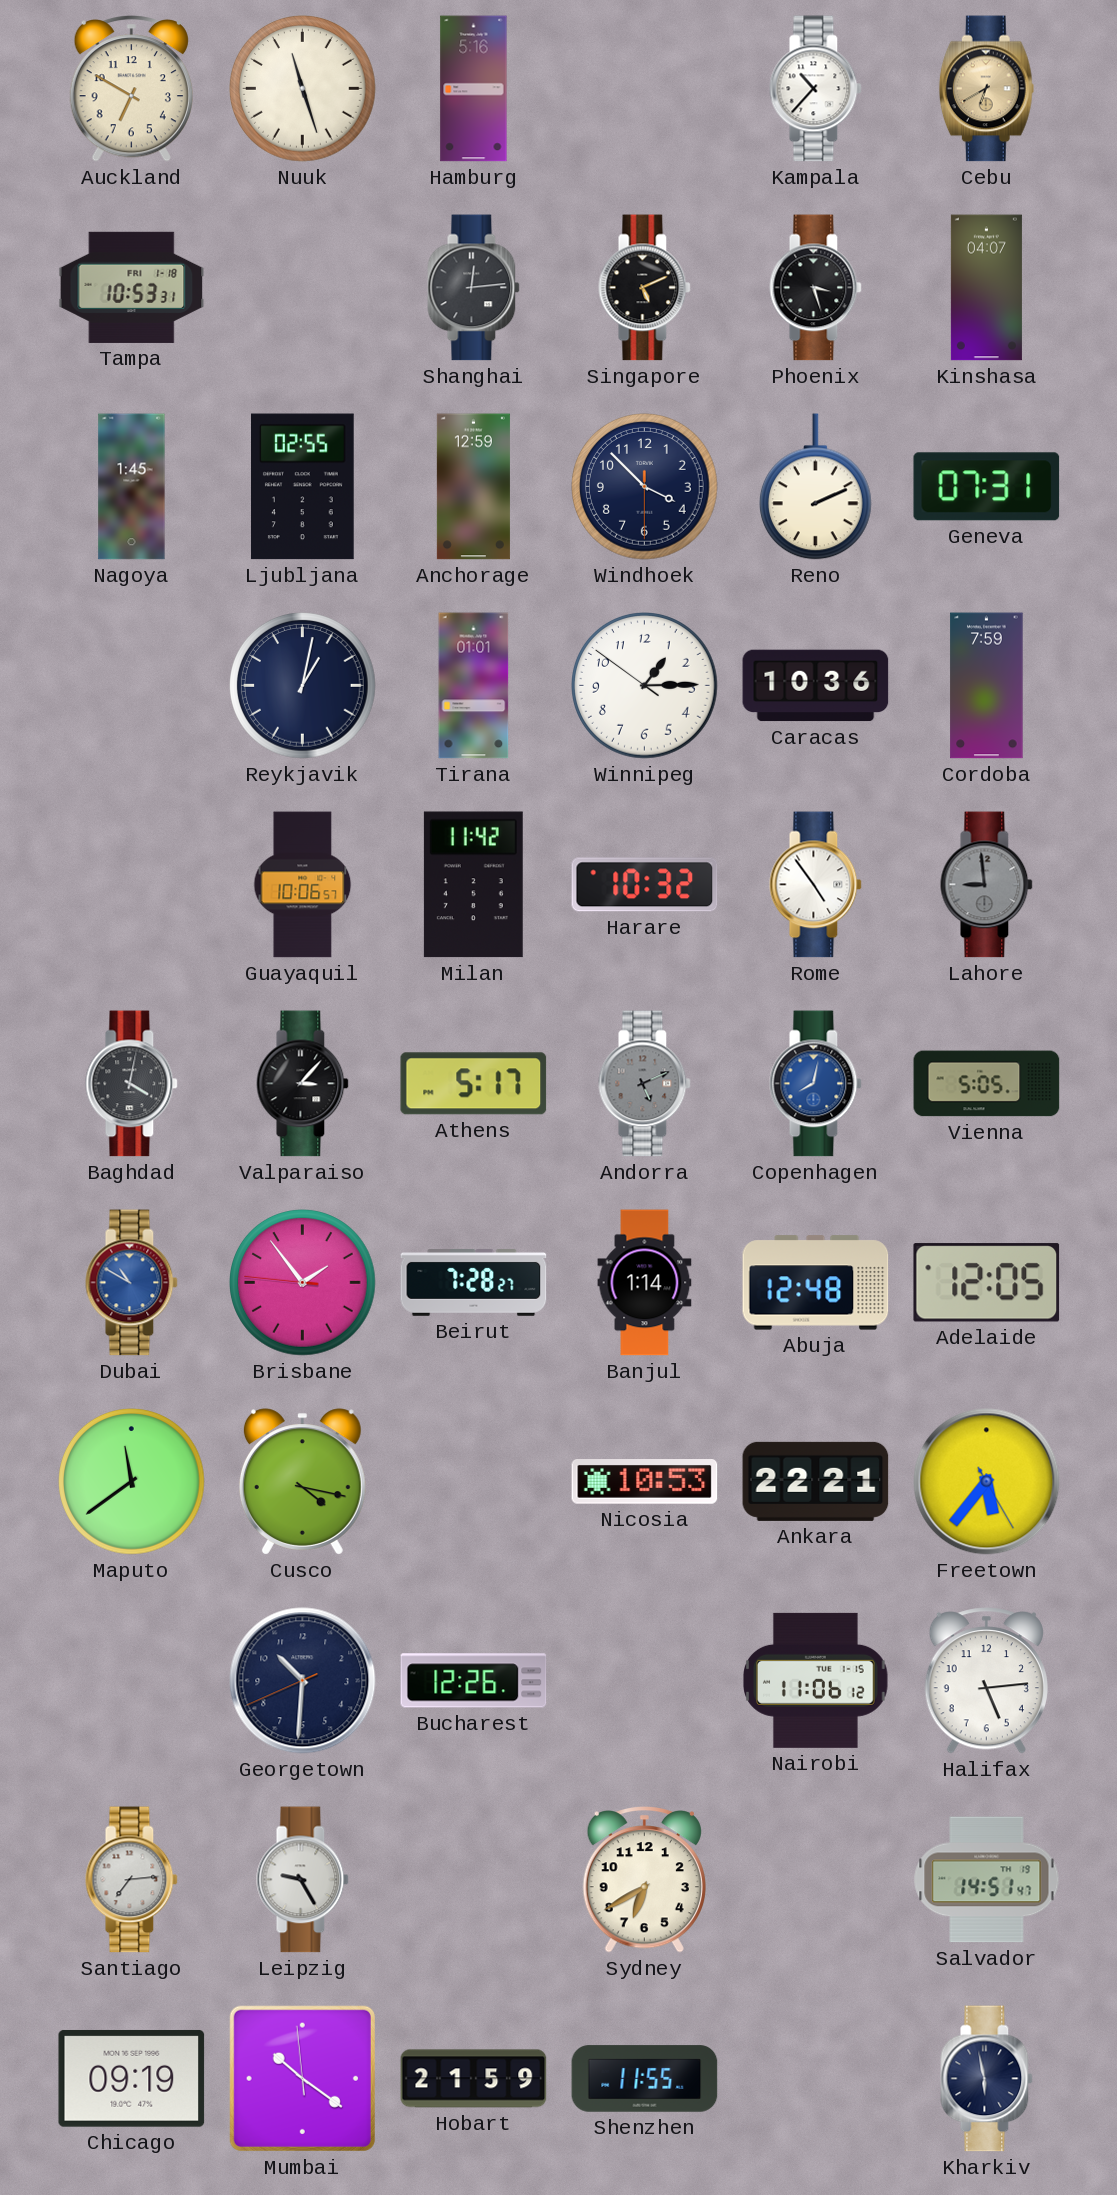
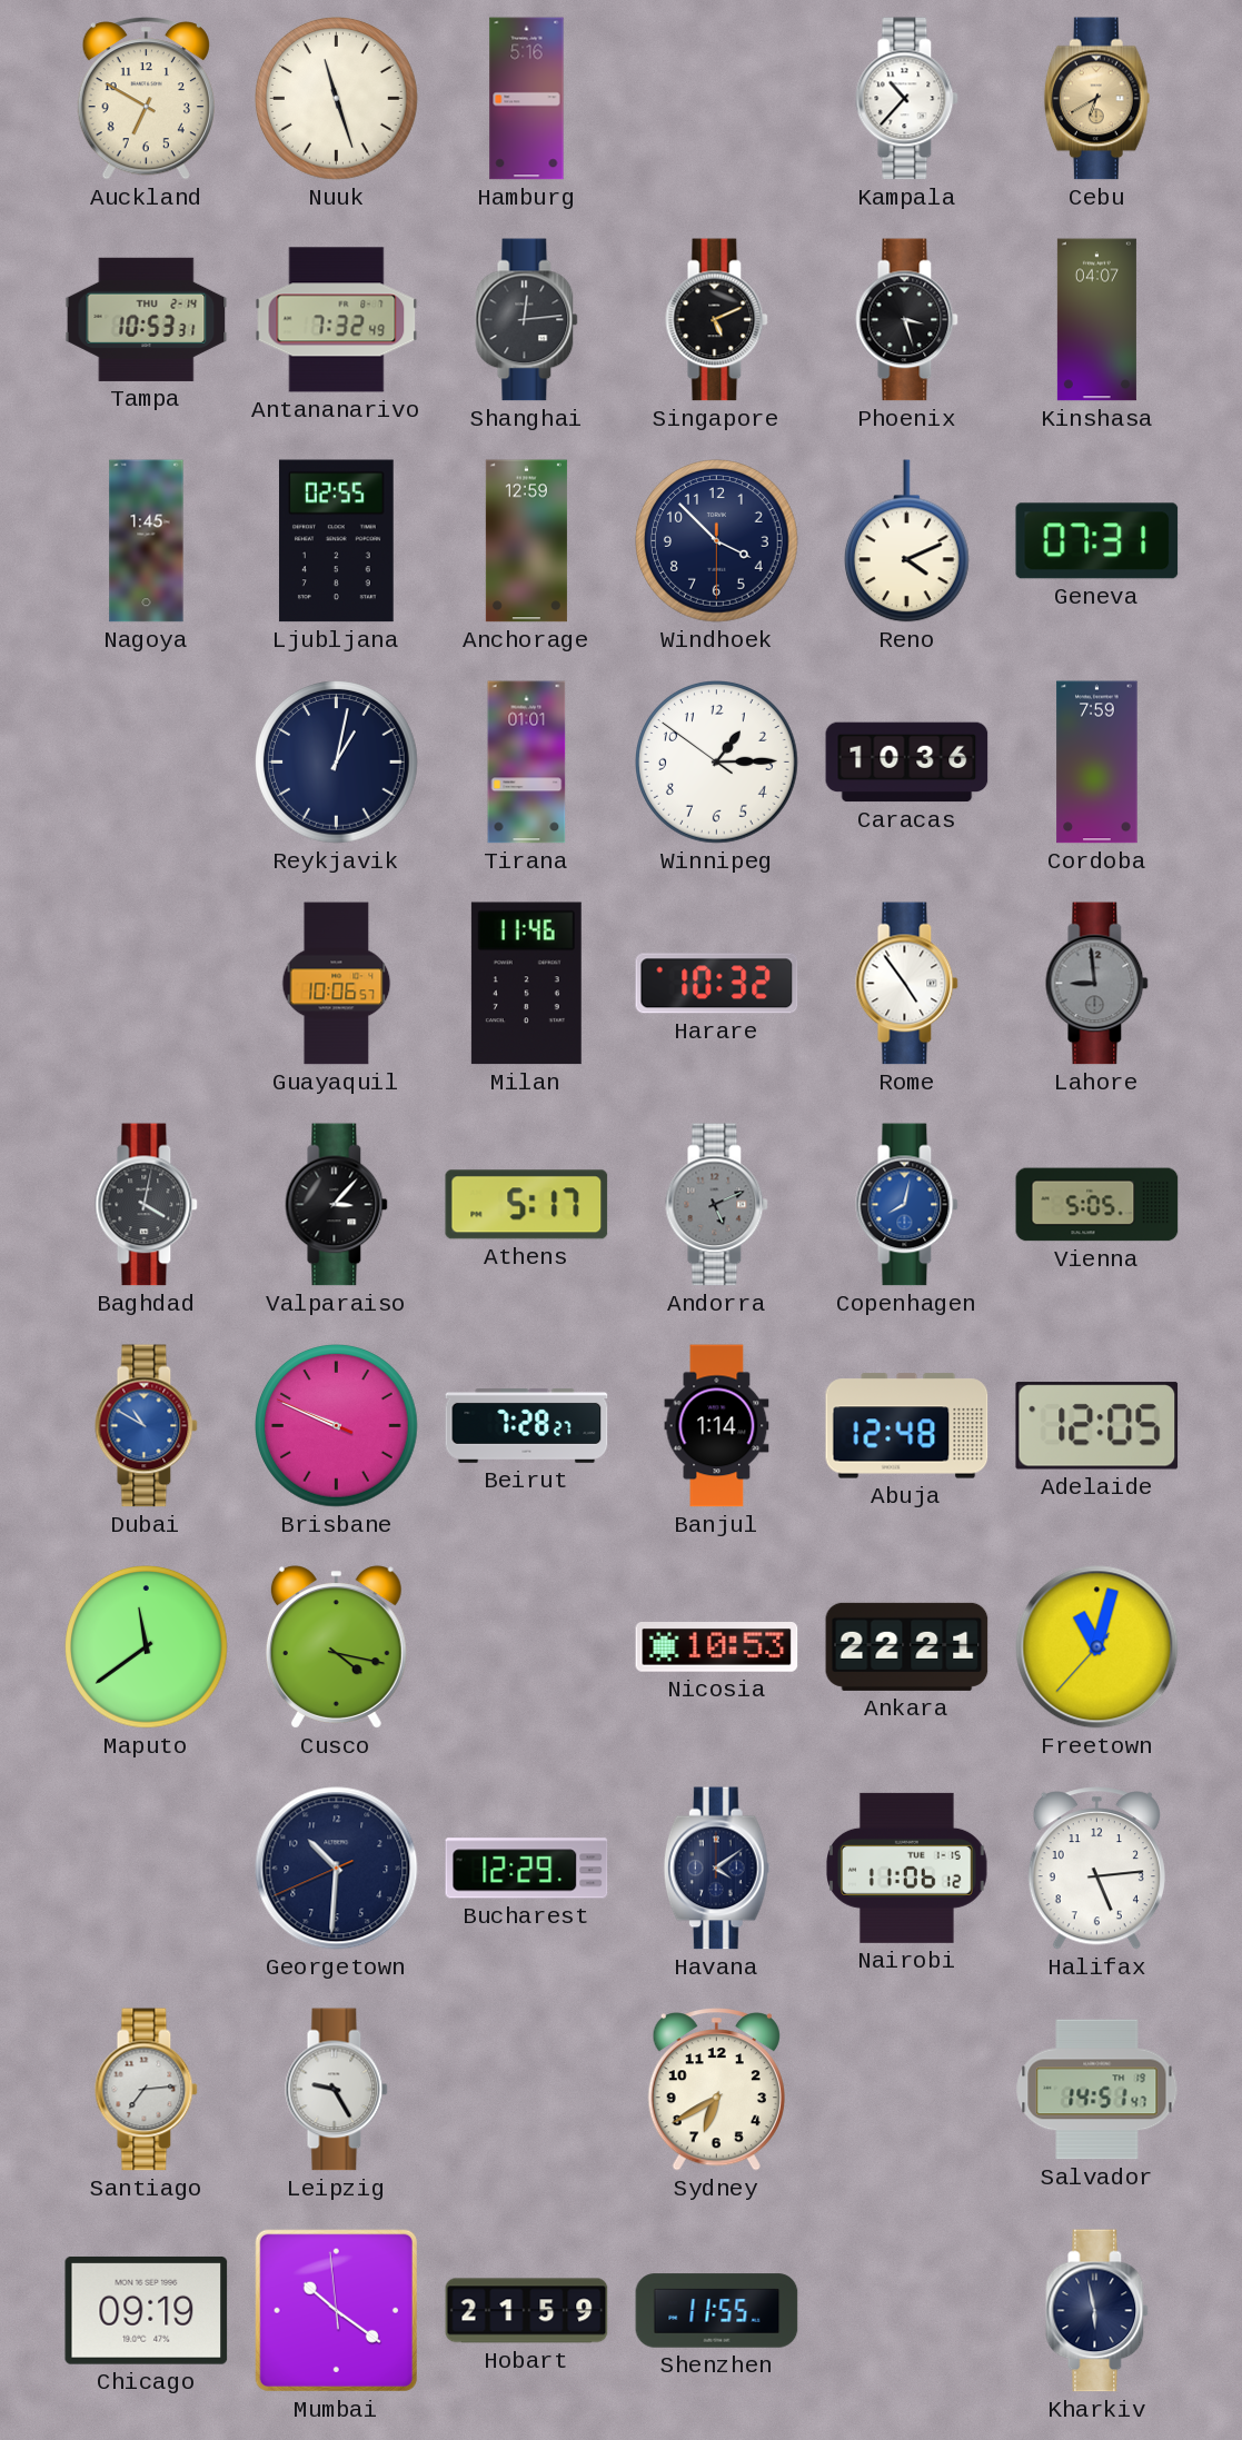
Tampa date: FRI 1-18 -> THU 2-14 (147, 319)
Antananarivo: none -> 7:32 (337, 320)
Reno: 2:11 -> 4:11 (906, 541)
Milan: 11:42 -> 11:46 (526, 984)
Brisbane: 1:53 -> 9:48 (337, 1426)
Freetown: 5:36 -> 11:02 (1097, 1647)
Bucharest: 12:26 -> 12:29 (527, 1869)
Havana: none -> 4:09 (716, 1869)
